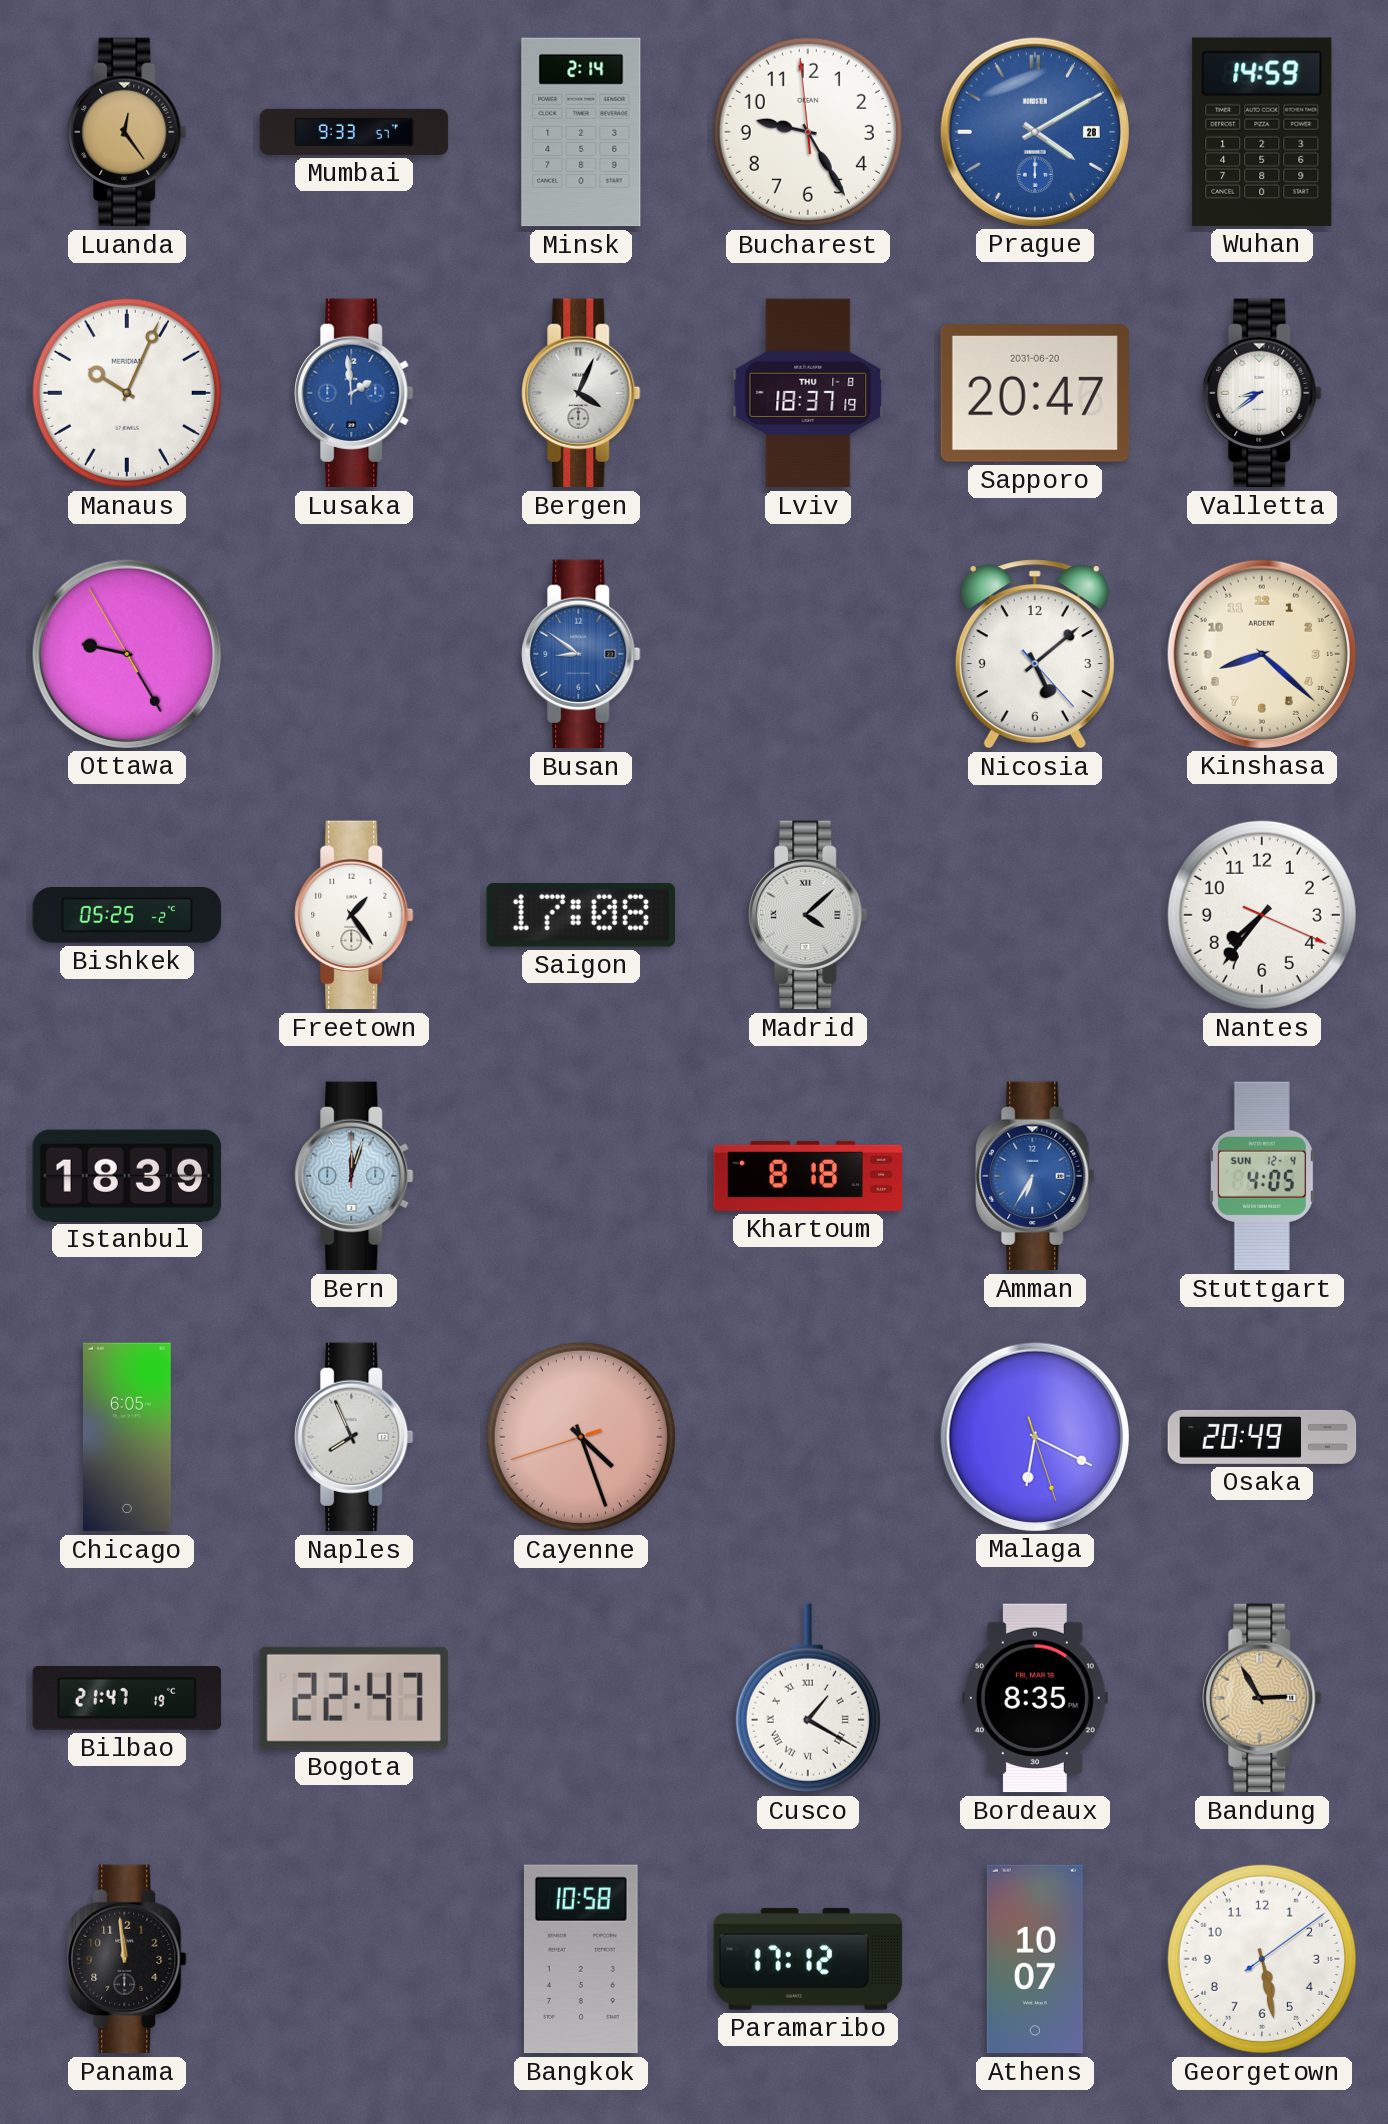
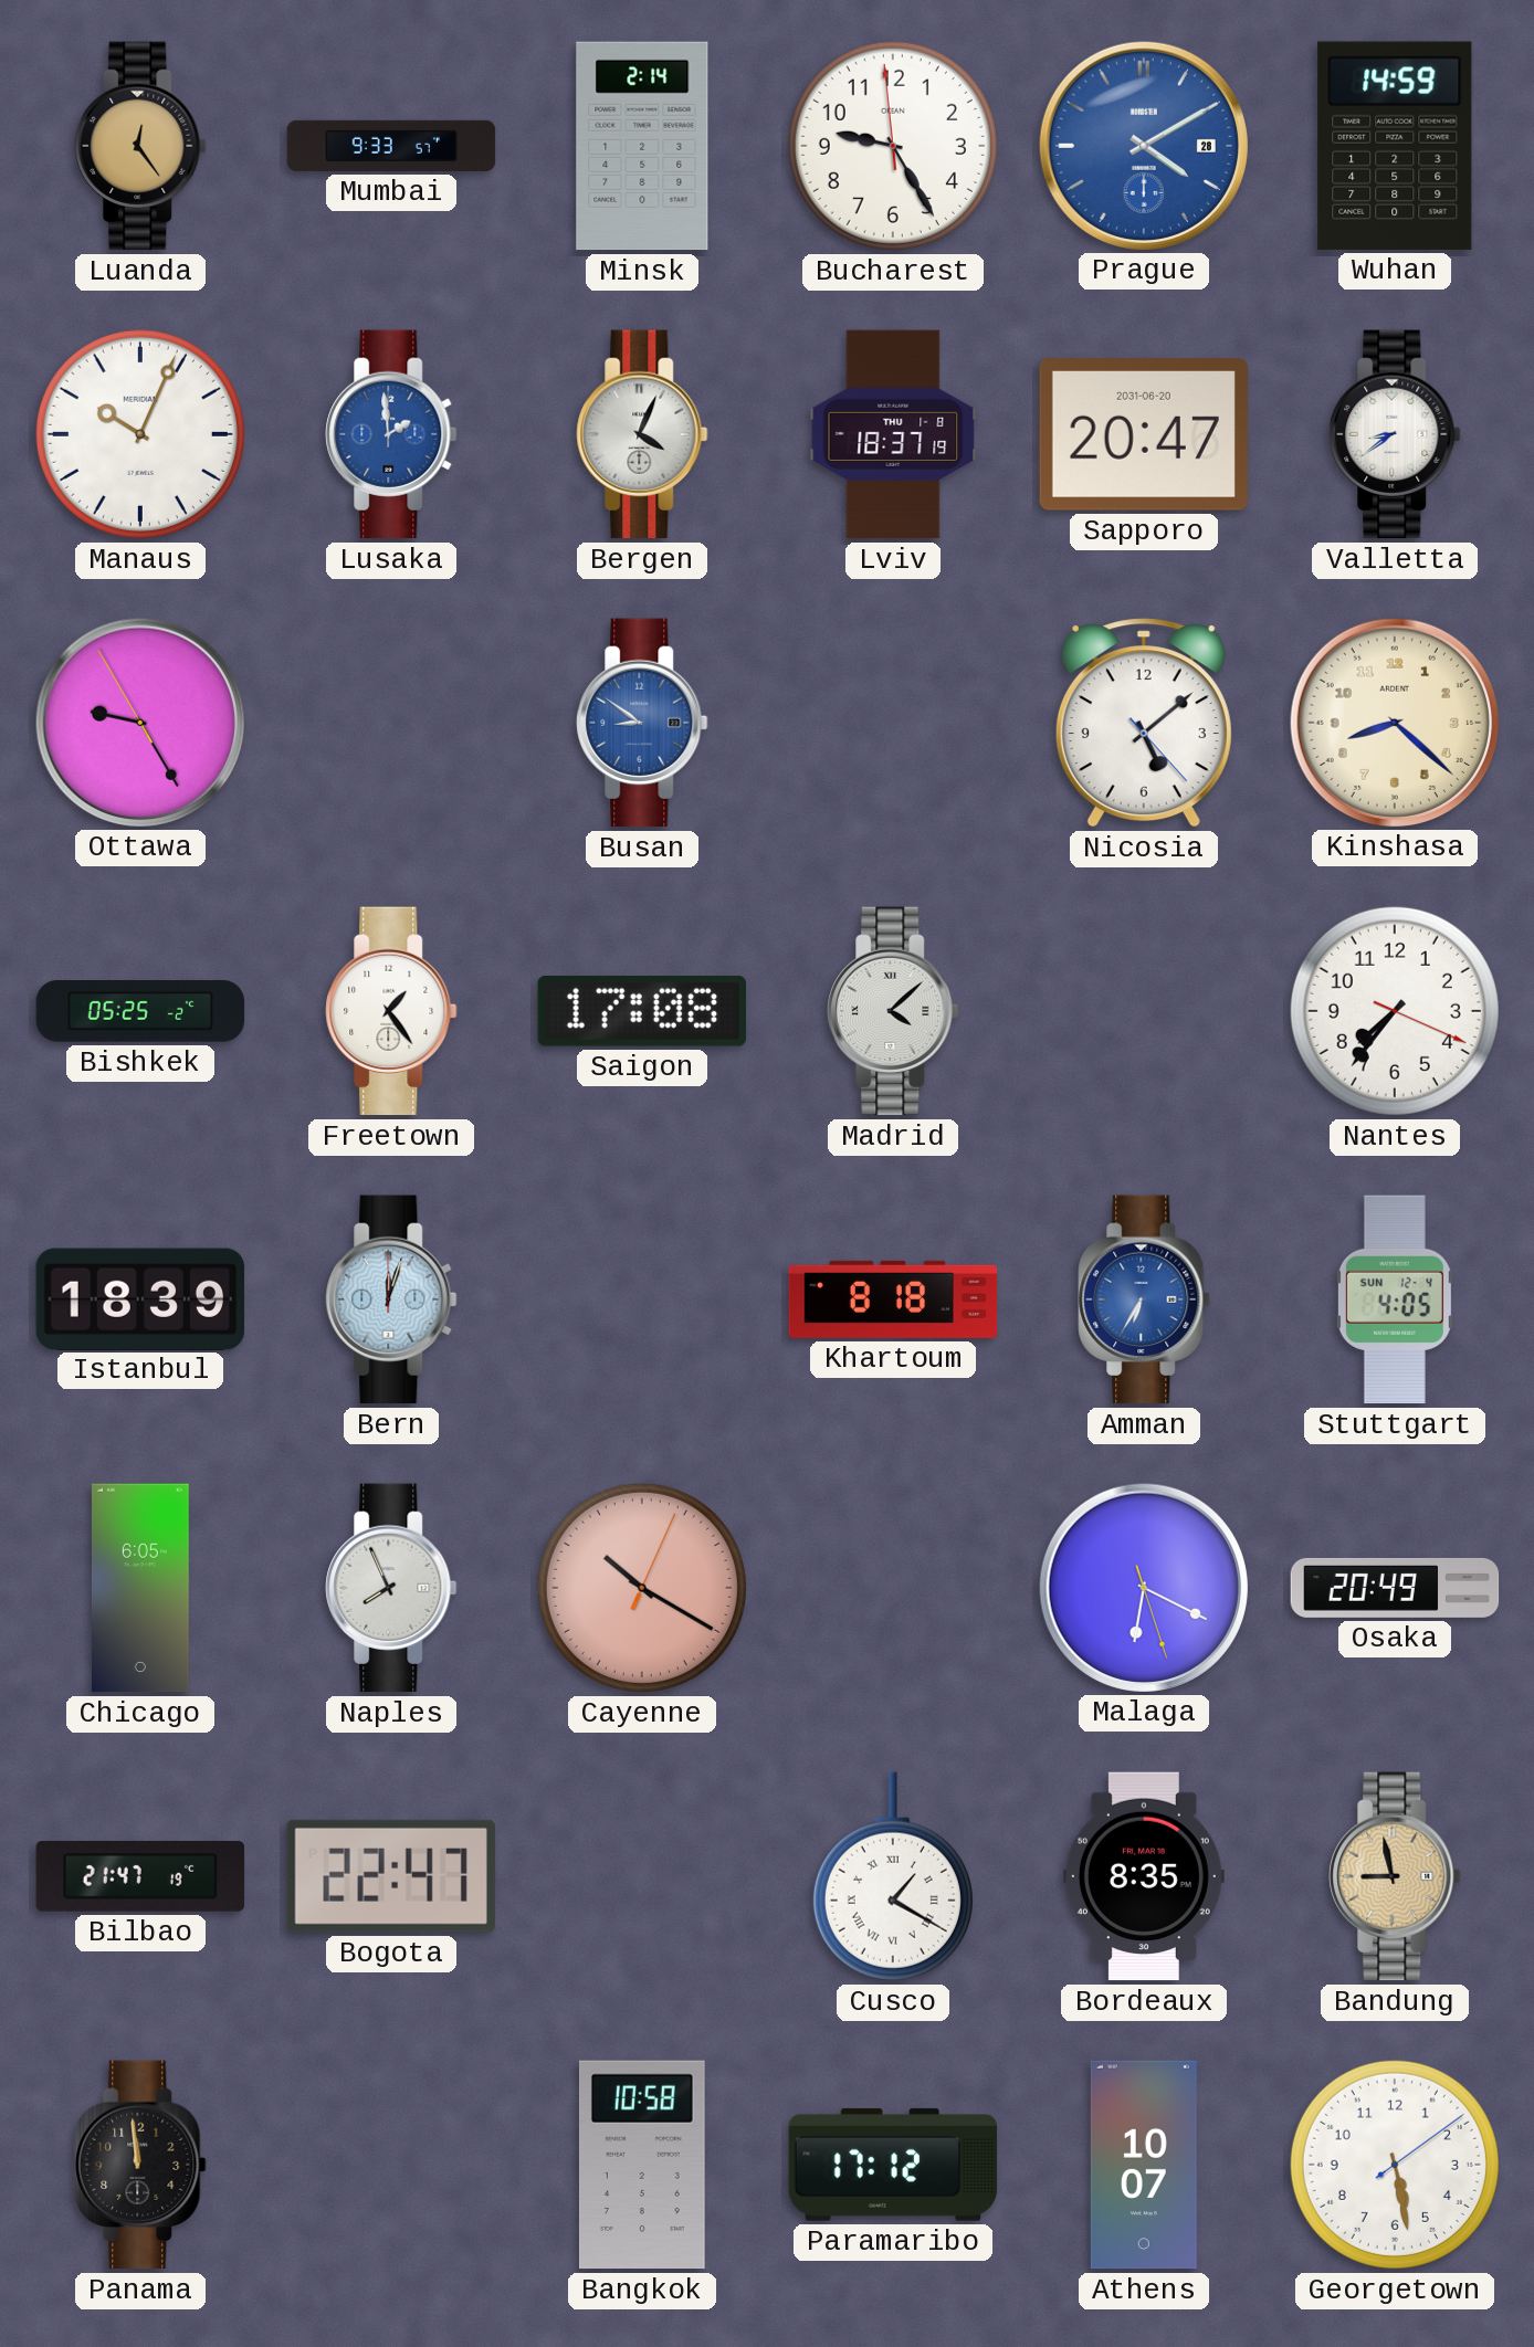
Cayenne: 4:26 -> 10:20 (642, 1588)
Bandung: 2:55 -> 8:58 (1395, 1876)
